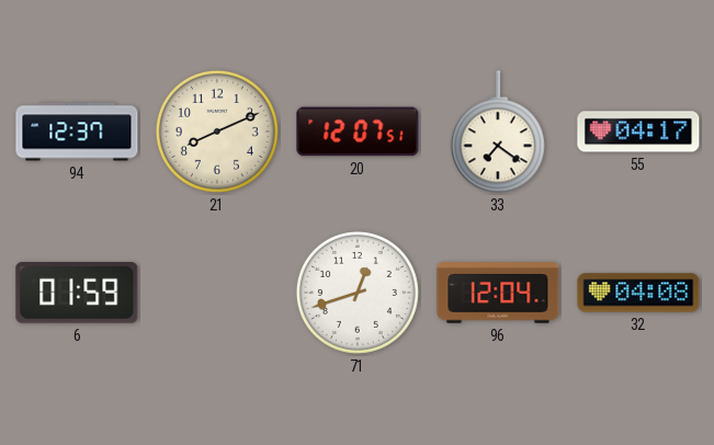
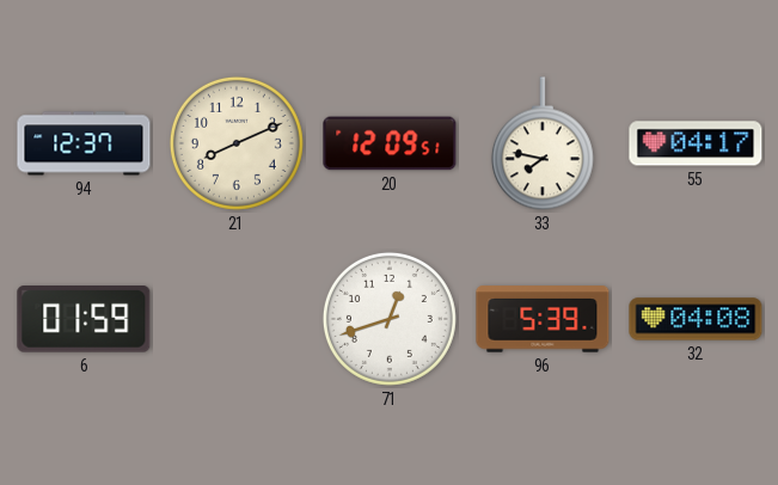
20: 12:07 -> 12:09 (390, 143)
33: 7:21 -> 7:47 (543, 145)
96: 12:04 -> 5:39 (543, 319)
